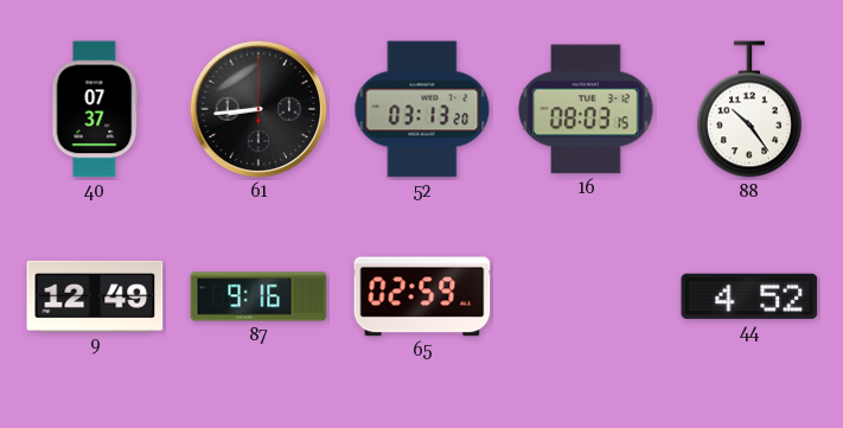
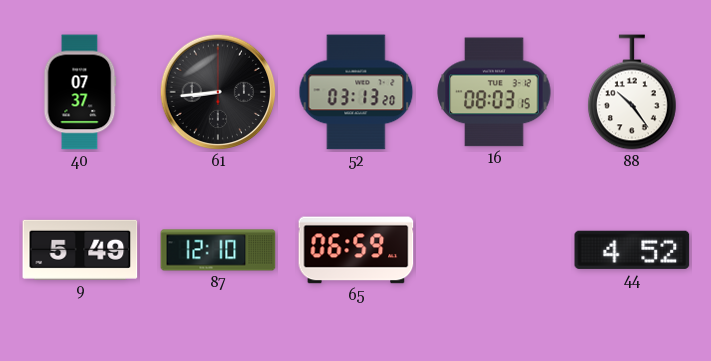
9: 12:49 -> 5:49 (80, 250)
87: 9:16 -> 12:10 (218, 250)
65: 02:59 -> 06:59 (356, 250)
